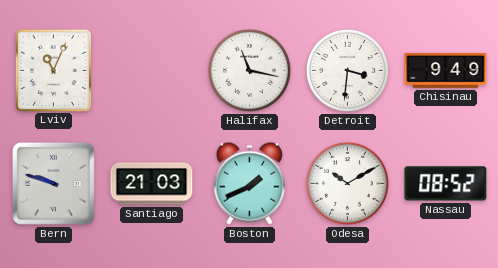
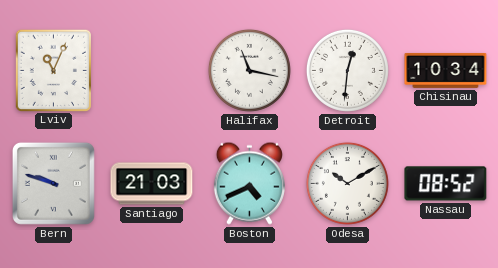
Detroit: 3:31 -> 12:31 (347, 70)
Chisinau: 9:49 -> 10:34 (446, 70)
Boston: 1:41 -> 4:41 (249, 183)
